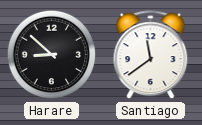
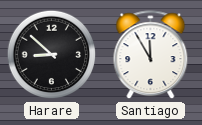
Santiago: 11:39 -> 11:55 (151, 55)
